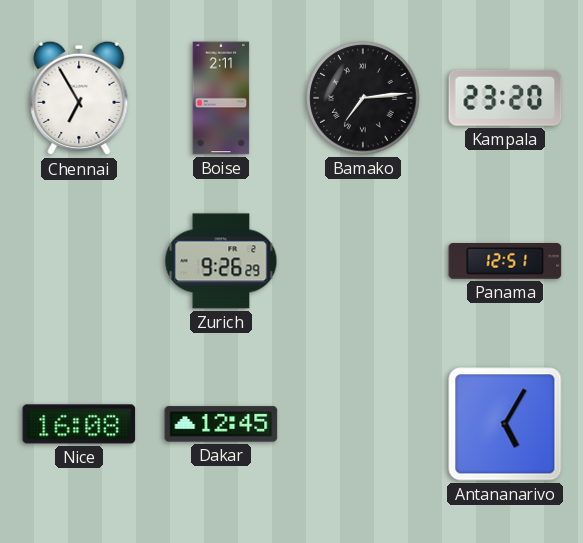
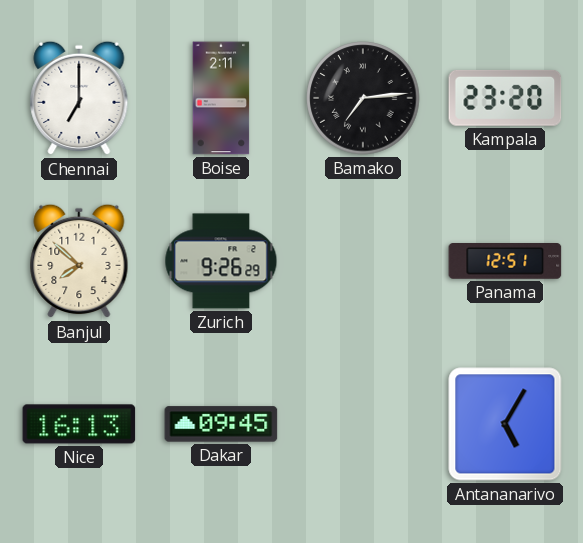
Chennai: 6:55 -> 7:00 (79, 98)
Banjul: none -> 7:52 (79, 261)
Nice: 16:08 -> 16:13 (79, 424)
Dakar: 12:45 -> 09:45 (221, 424)
